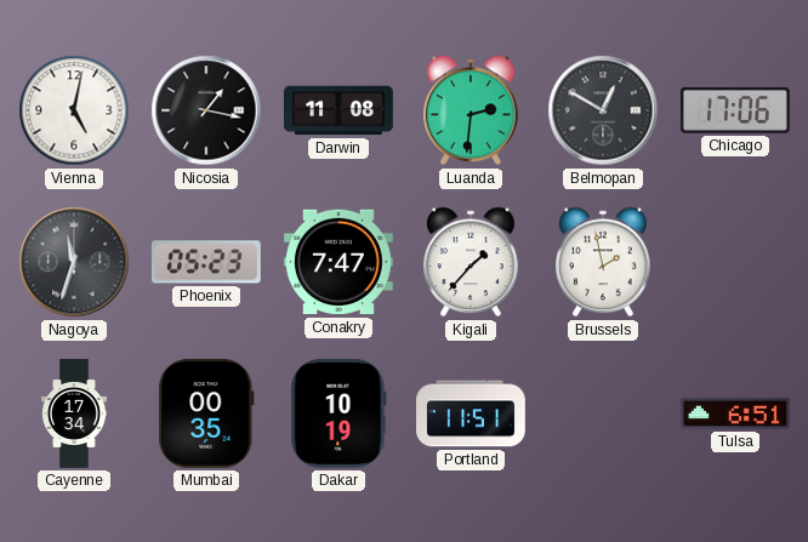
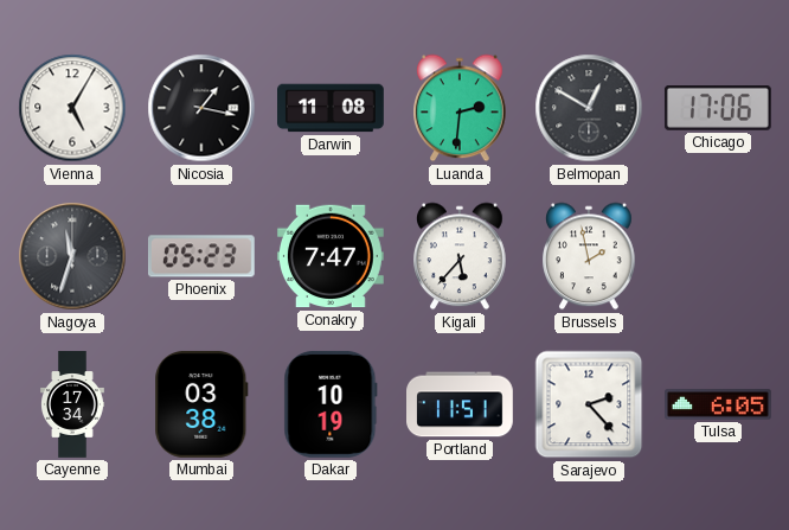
Vienna: 5:02 -> 5:05 (72, 108)
Kigali: 1:37 -> 5:37 (461, 256)
Mumbai: 00:35 -> 03:38 (201, 404)
Sarajevo: none -> 2:23 (589, 404)
Tulsa: 6:51 -> 6:05 (719, 404)
